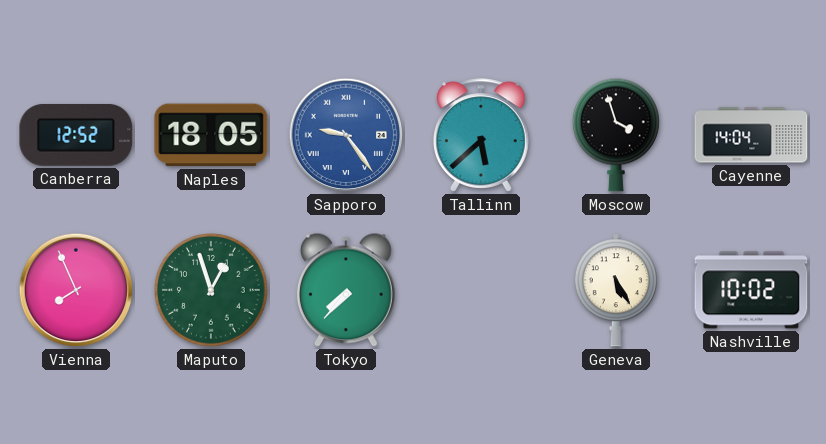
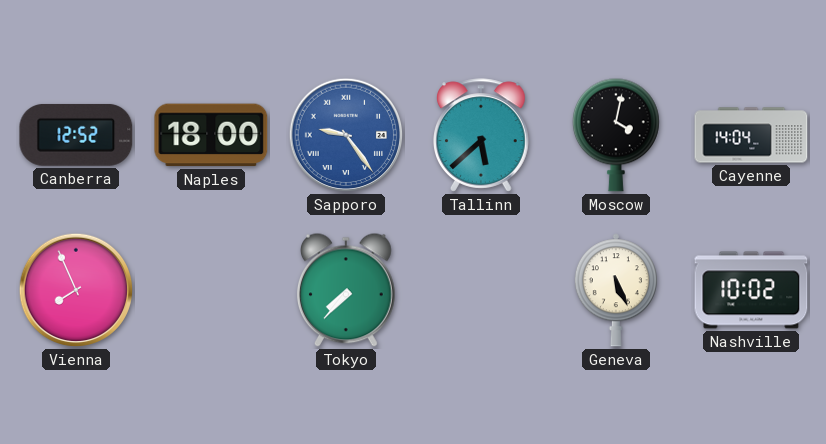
Naples: 18:05 -> 18:00 (211, 135)
Moscow: 3:57 -> 4:02 (616, 135)
Maputo: 12:57 -> none (212, 291)
Geneva: 5:25 -> 5:26 (616, 290)
